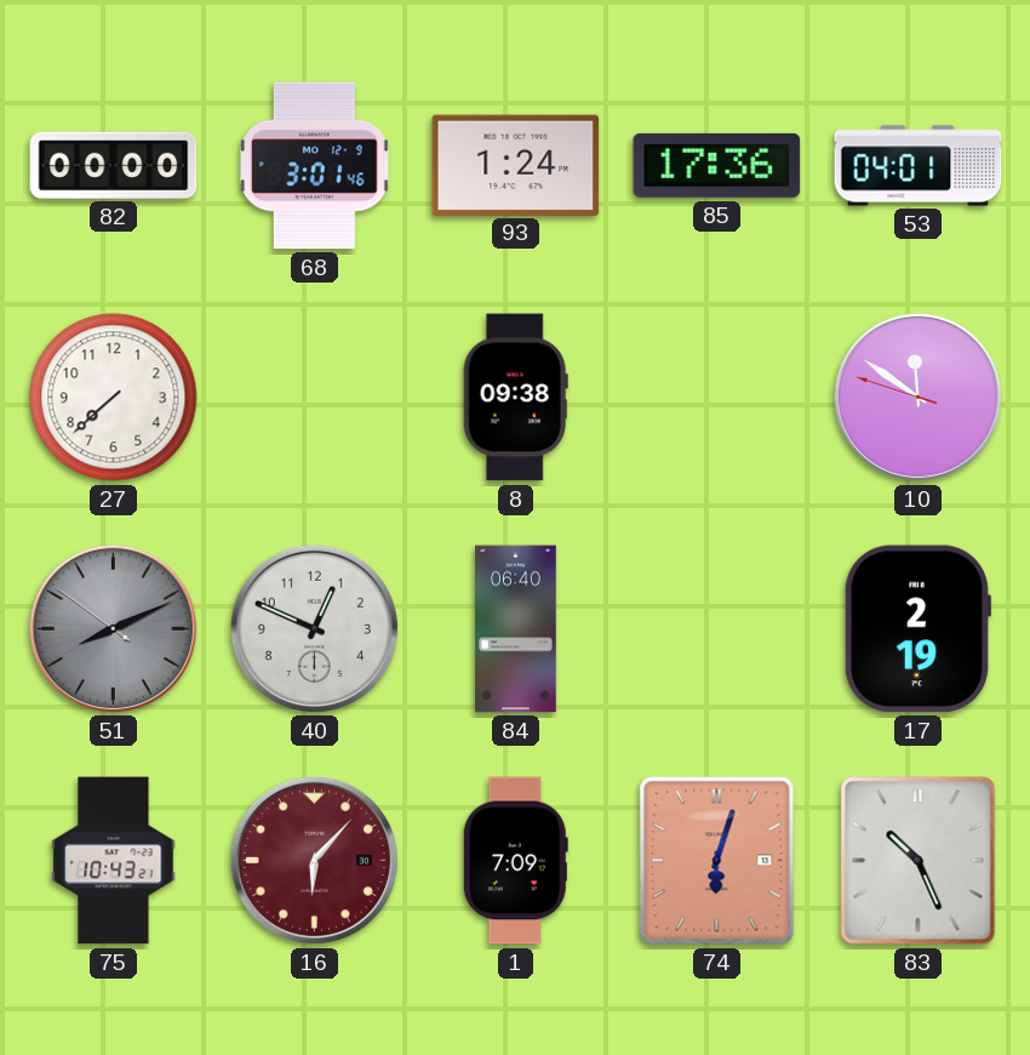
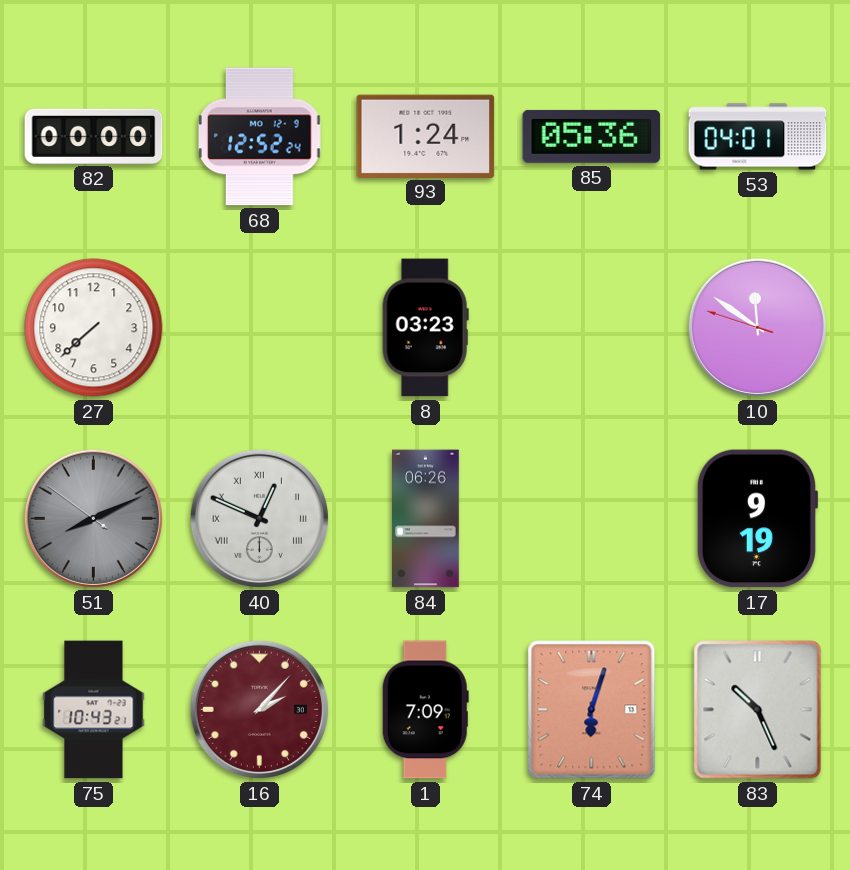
68: 3:01 -> 12:52 (260, 137)
85: 17:36 -> 05:36 (592, 136)
8: 09:38 -> 03:23 (425, 328)
40 numerals: Arabic -> Roman (259, 518)
84: 06:40 -> 06:26 (426, 519)
17: 2:19 -> 9:19 (756, 519)
16: 6:07 -> 2:07 (259, 709)
